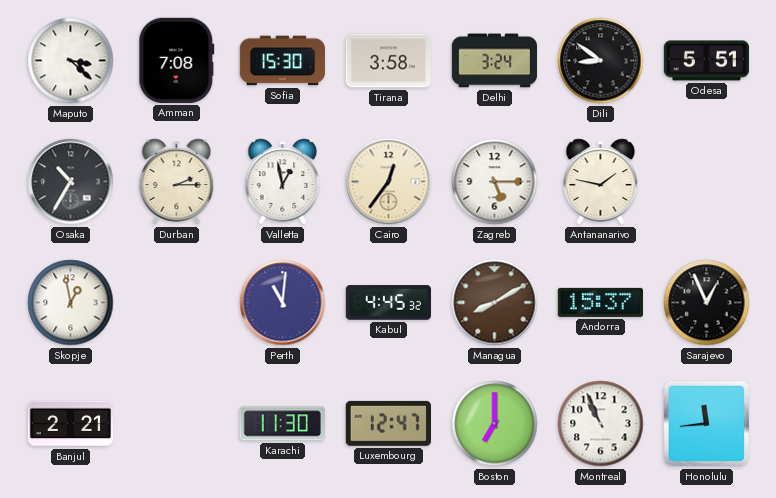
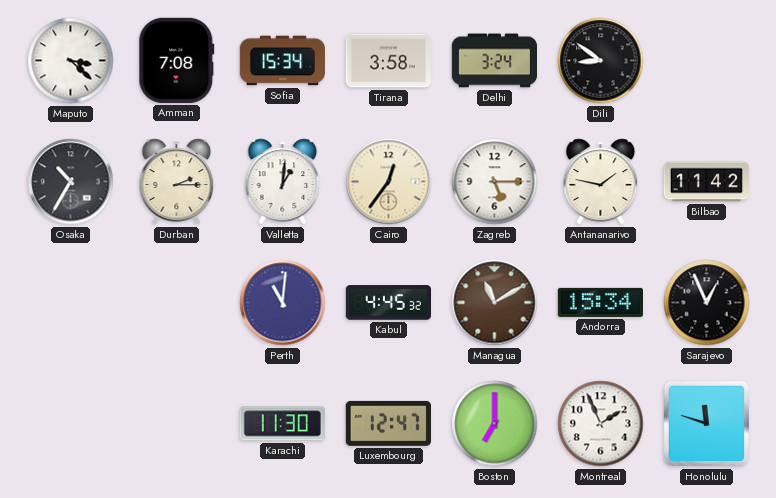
Sofia: 15:30 -> 15:34 (282, 61)
Odesa: 5:51 -> none (706, 61)
Valletta: 12:58 -> 1:01 (283, 182)
Bilbao: none -> 11:42 (706, 182)
Skopje: 12:58 -> none (71, 303)
Managua: 8:10 -> 11:10 (495, 303)
Andorra: 15:37 -> 15:34 (600, 302)
Banjul: 2:21 -> none (70, 424)
Montreal: 10:56 -> 1:56 (601, 424)
Honolulu: 11:44 -> 11:48 (707, 424)
